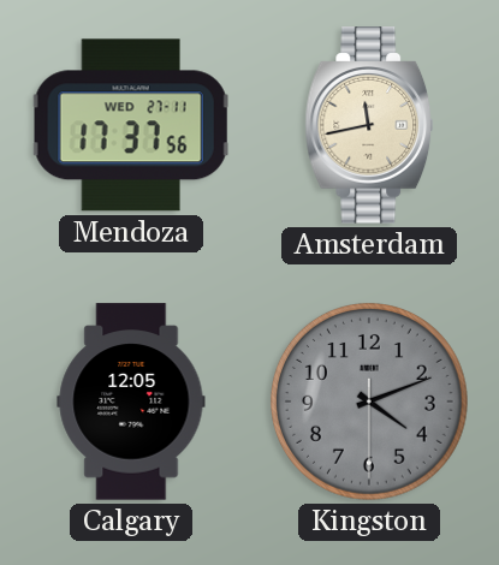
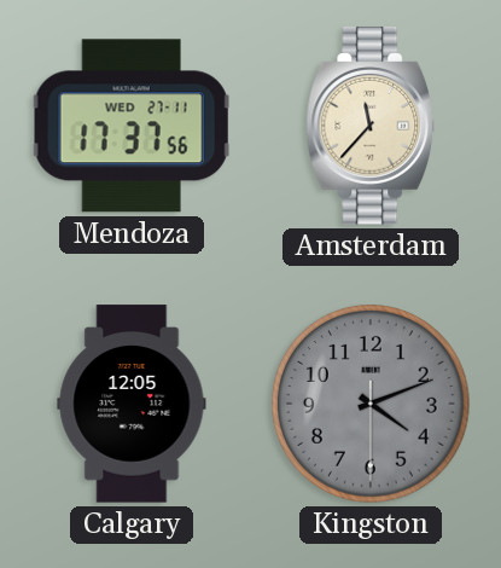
Amsterdam: 11:43 -> 11:37 (371, 126)
